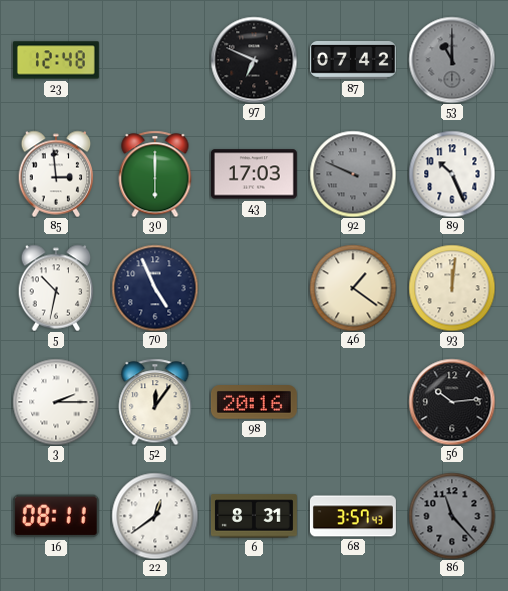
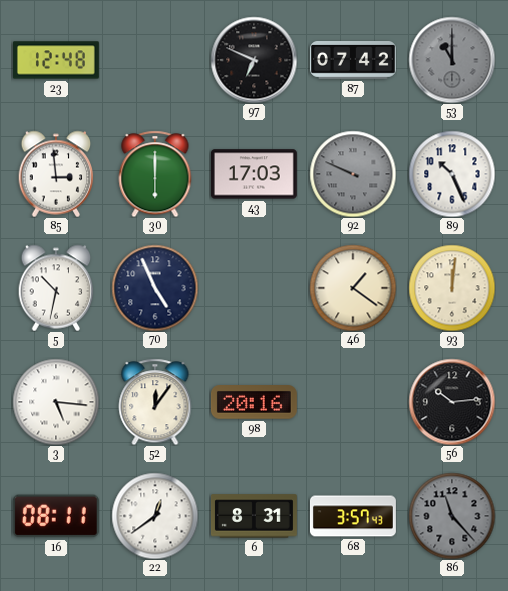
3: 2:15 -> 5:16 (56, 402)
